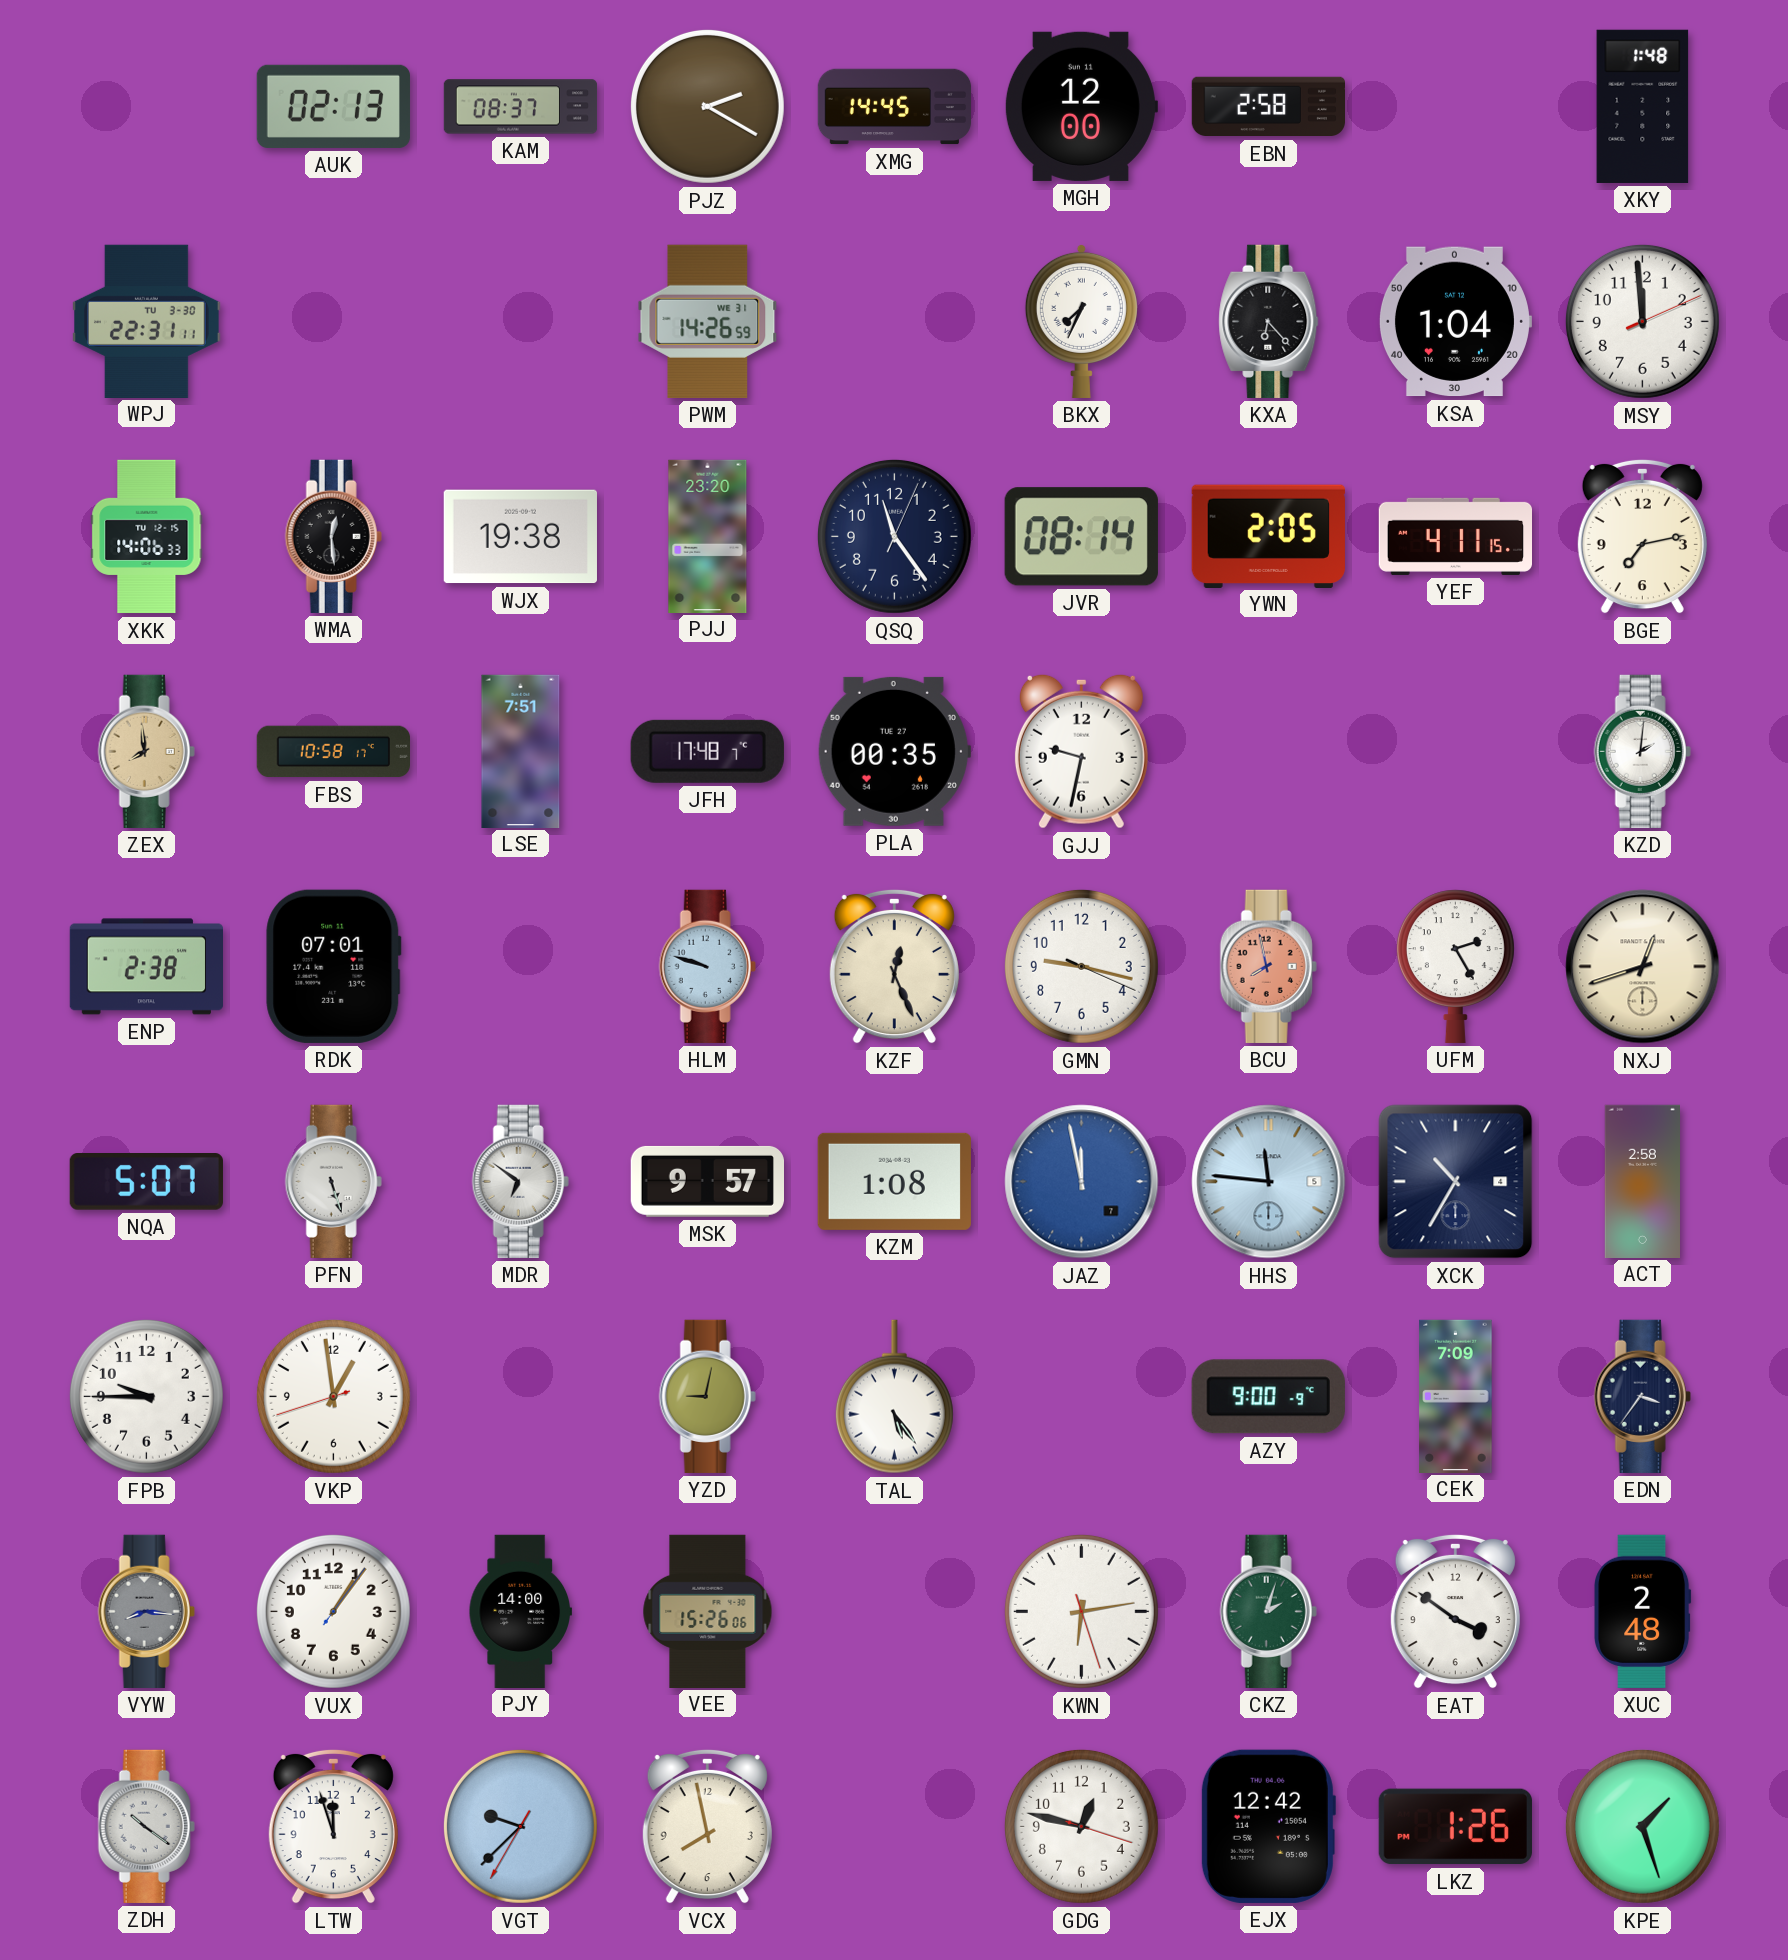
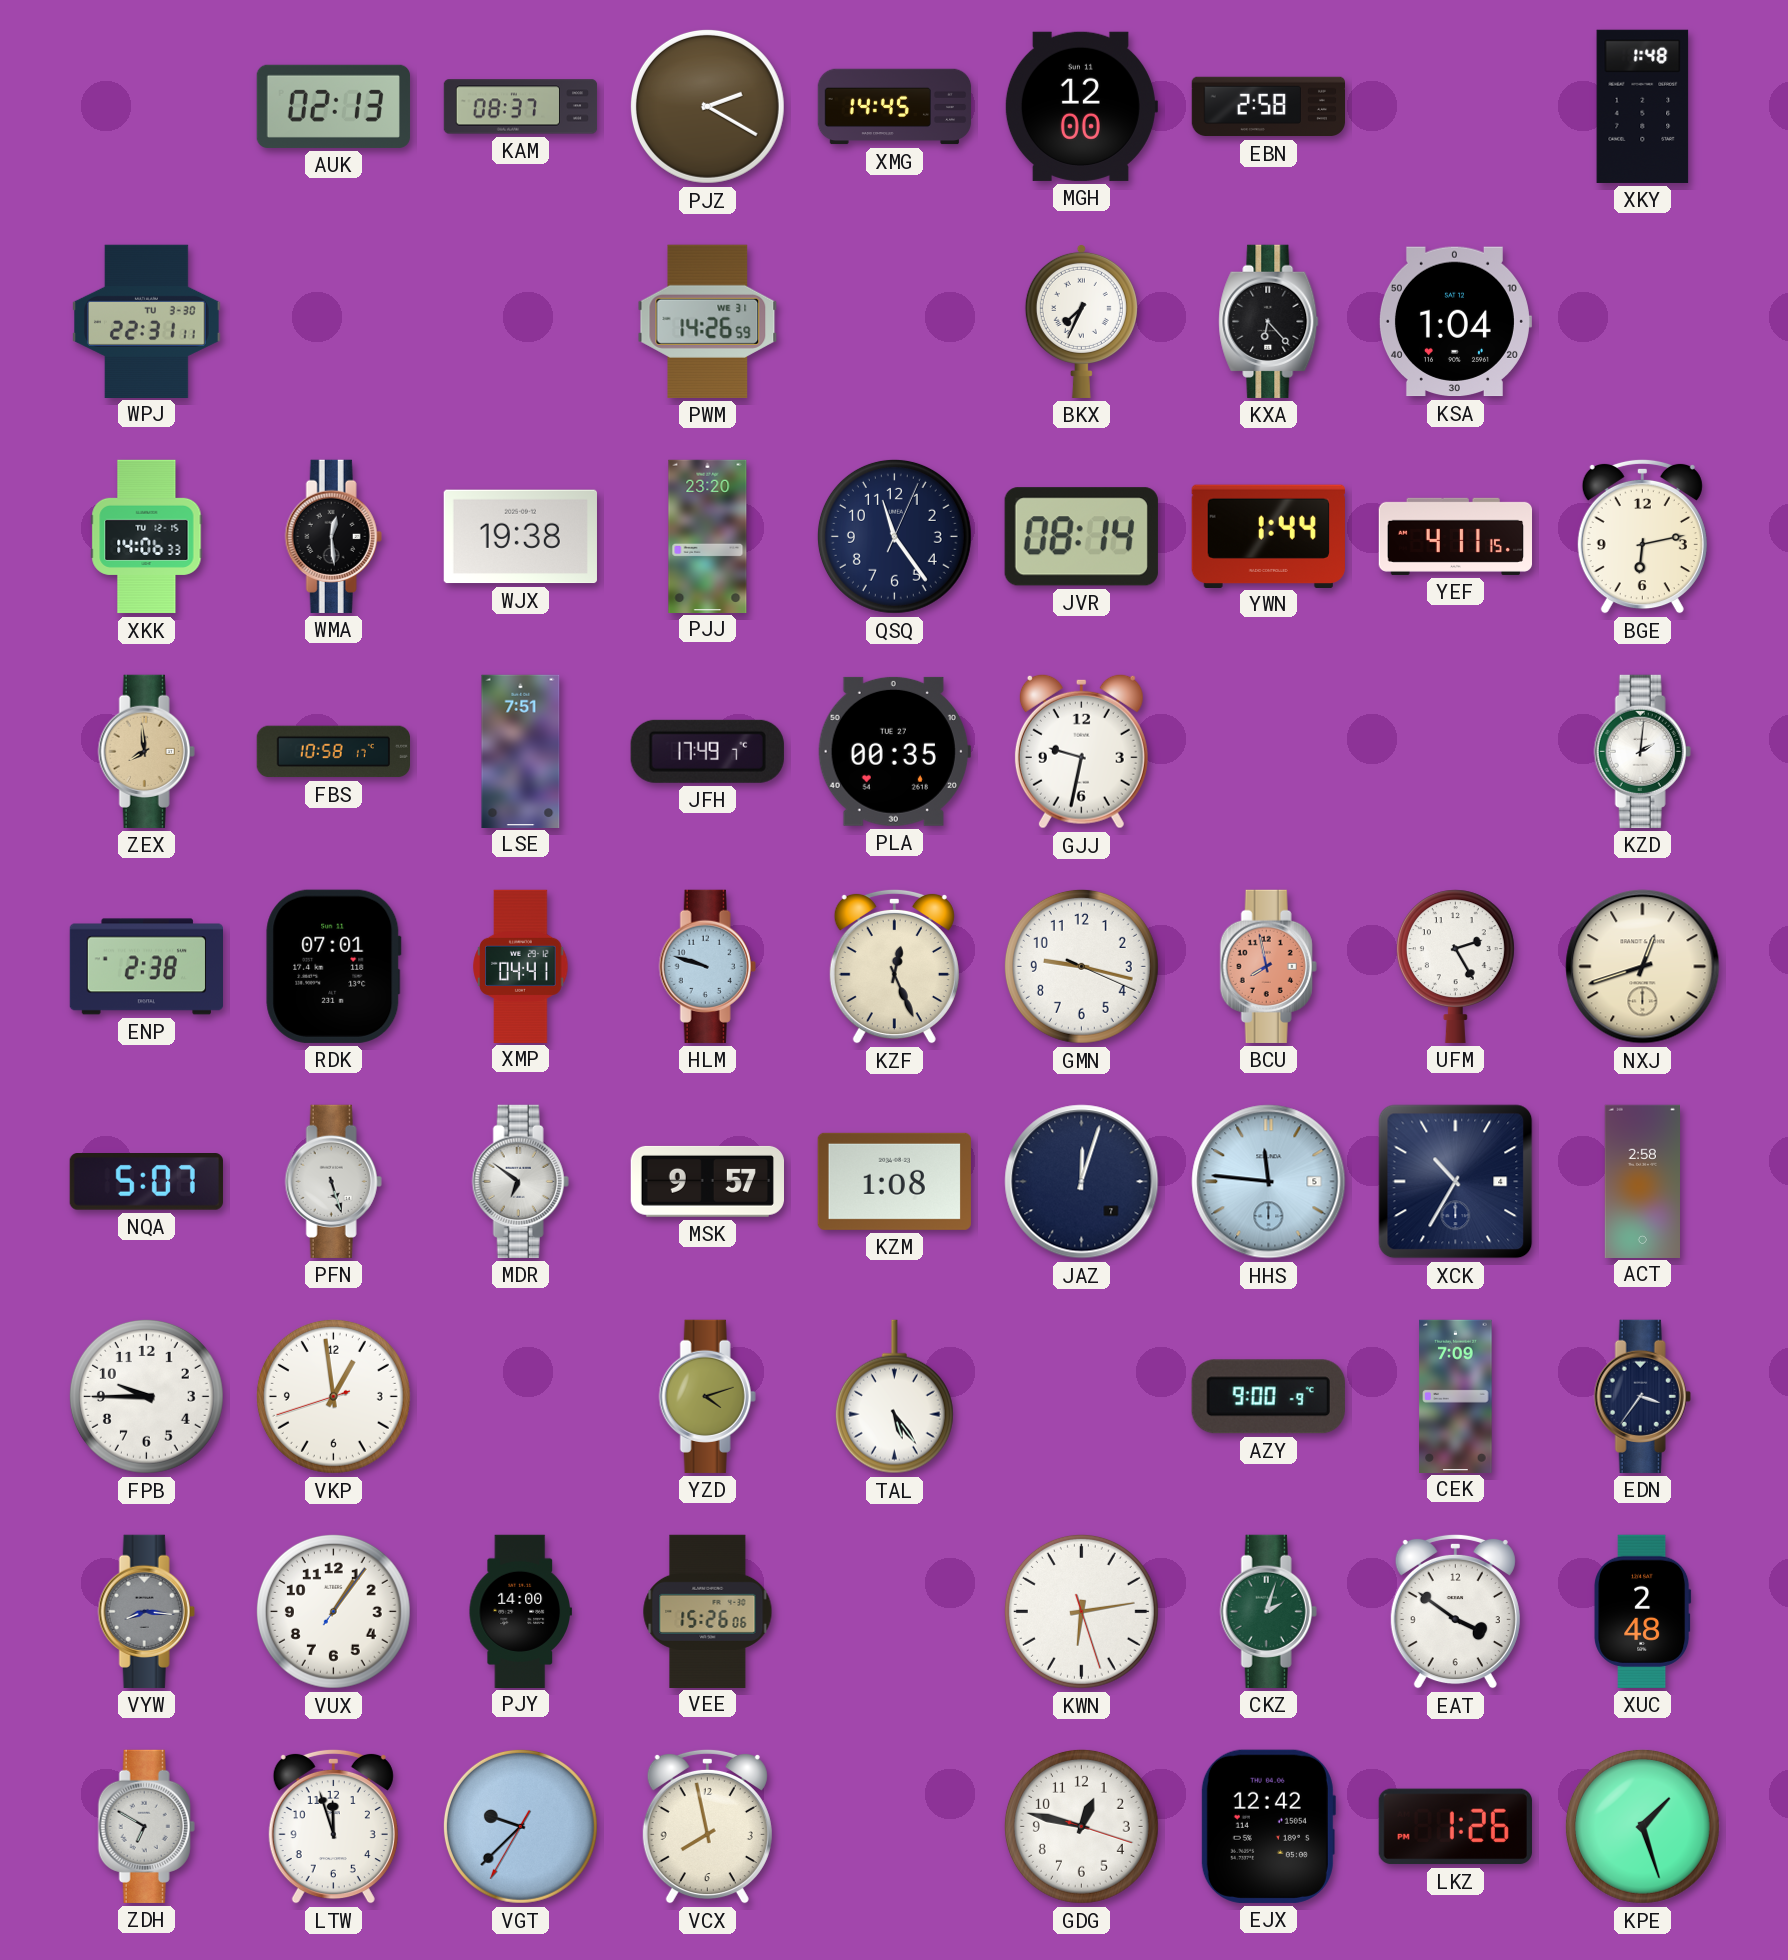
MSY: 11:59 -> none (1642, 321)
YWN: 2:05 -> 1:44 (1268, 536)
BGE: 7:13 -> 6:13 (1642, 536)
JFH: 17:48 -> 17:49 (707, 751)
XMP: none -> 04:41 (521, 966)
JAZ: 11:58 -> 12:03 (1082, 1182)
JAZ dial: blue -> navy (1082, 1182)
YZD: 9:02 -> 4:12 (707, 1396)
ZDH: 10:21 -> 6:50 (146, 1826)
